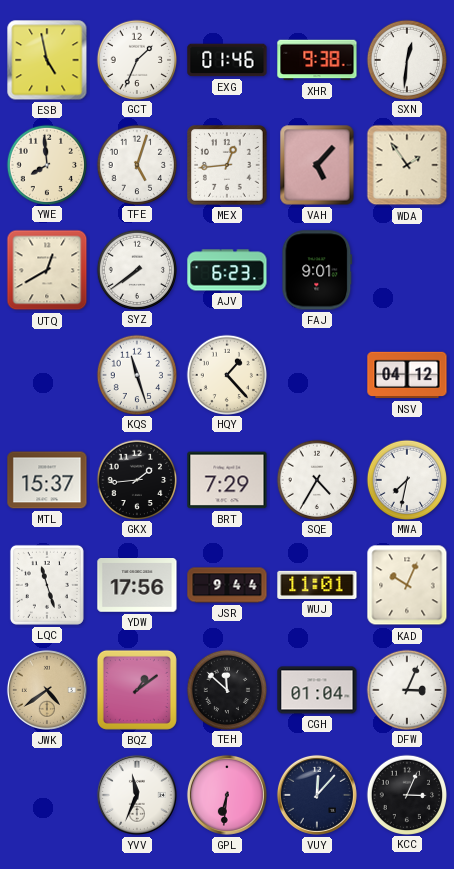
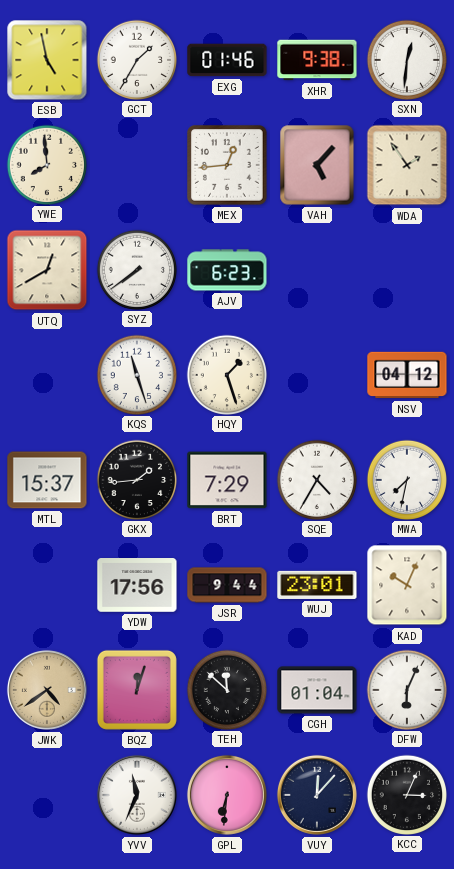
GCT: 1:34 -> 1:35 (136, 59)
TFE: 5:03 -> none (136, 164)
FAJ: 9:01 -> none (317, 270)
HQY: 1:23 -> 1:27 (226, 374)
LQC: 11:27 -> none (47, 585)
WUJ: 11:01 -> 23:01 (317, 585)
BQZ: 1:09 -> 12:03 (137, 690)
DFW: 3:04 -> 6:04 (406, 689)
